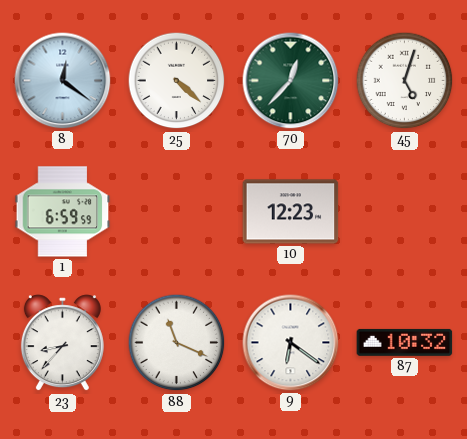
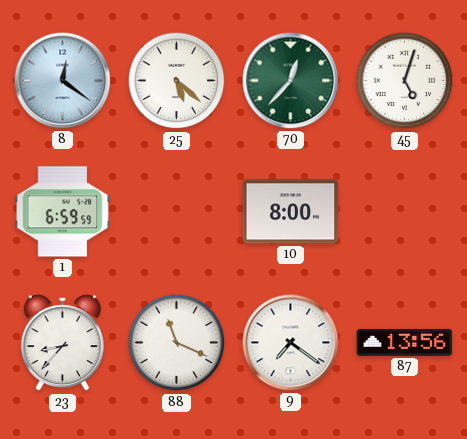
25: 4:22 -> 5:22 (177, 81)
10: 12:23 -> 8:00 (291, 212)
9: 6:21 -> 7:21 (291, 343)
87: 10:32 -> 13:56 (405, 342)
